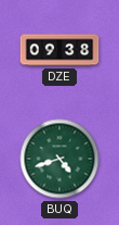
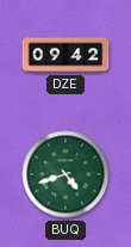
DZE: 09:38 -> 09:42 (65, 55)
